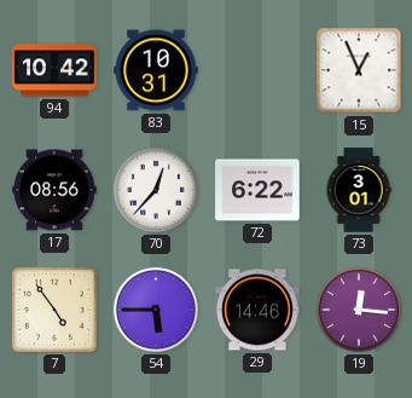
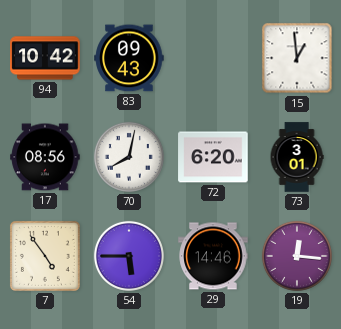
83: 10:31 -> 09:43 (129, 58)
15: 12:56 -> 12:59 (297, 58)
70: 12:37 -> 8:02 (129, 157)
72: 6:22 -> 6:20 (213, 157)
